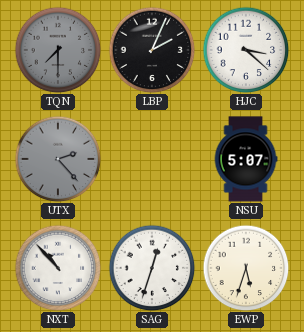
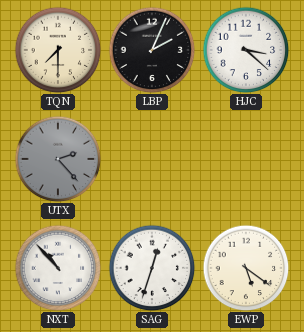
TQN dial: grey -> cream (58, 50)
NSU: 5:07 -> none (246, 159)
EWP: 5:33 -> 5:21 (246, 268)
